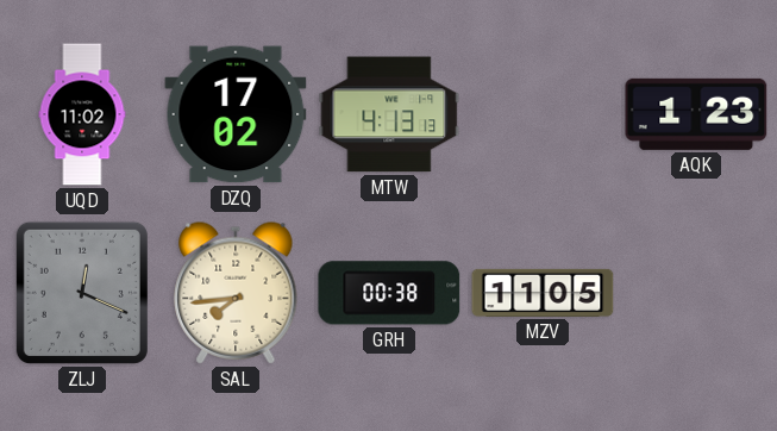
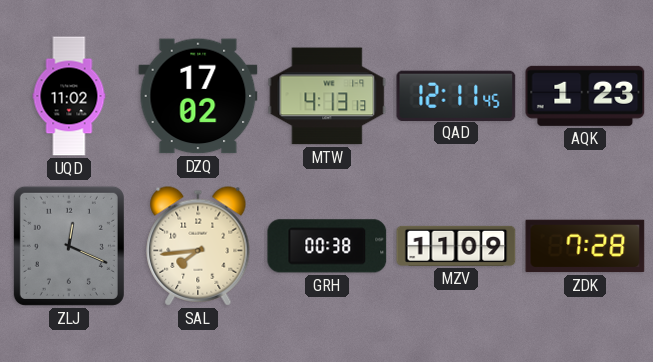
QAD: none -> 12:11 (456, 95)
MZV: 11:05 -> 11:09 (456, 246)
ZDK: none -> 7:28 (585, 246)
